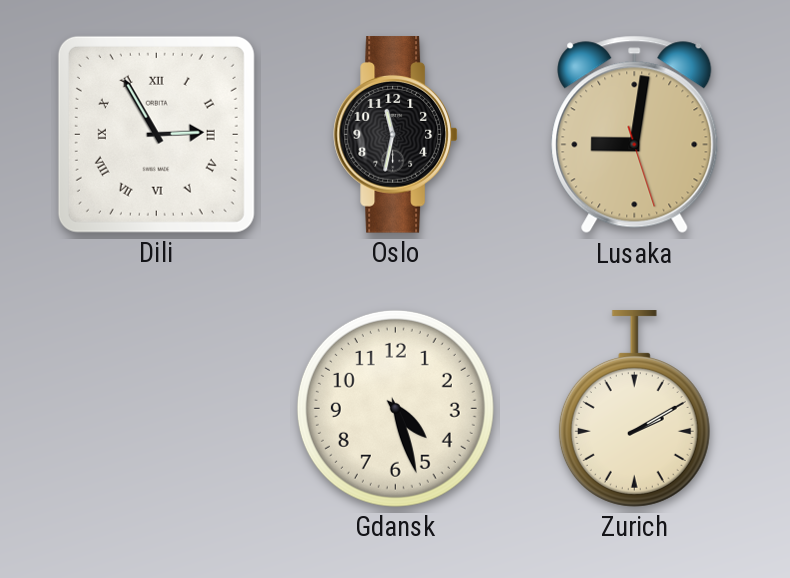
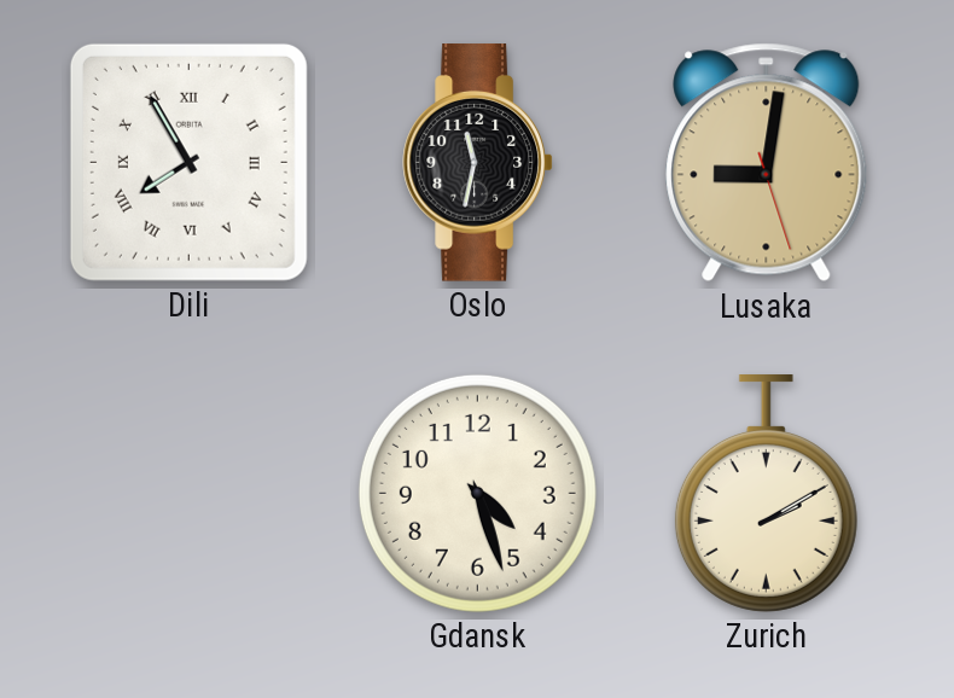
Dili: 2:55 -> 7:55 (188, 162)
